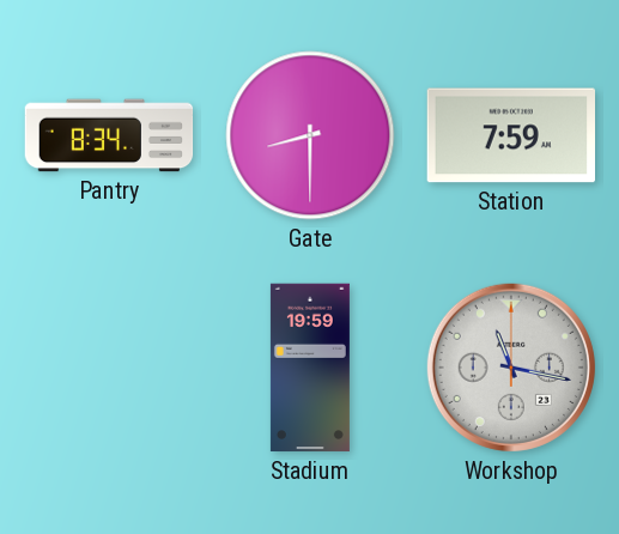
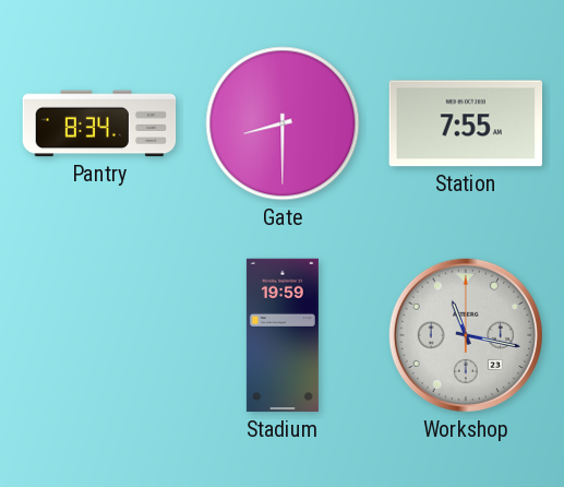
Station: 7:59 -> 7:55 (465, 123)
